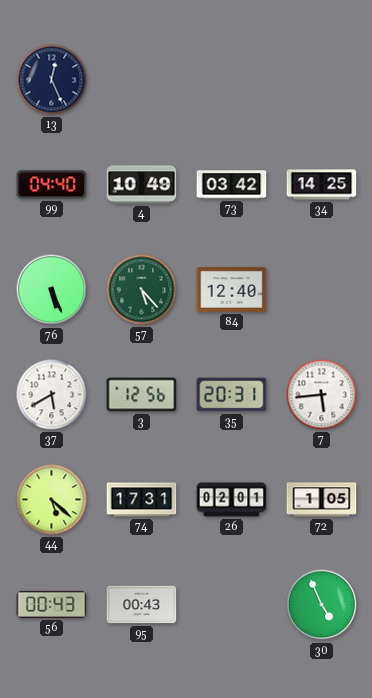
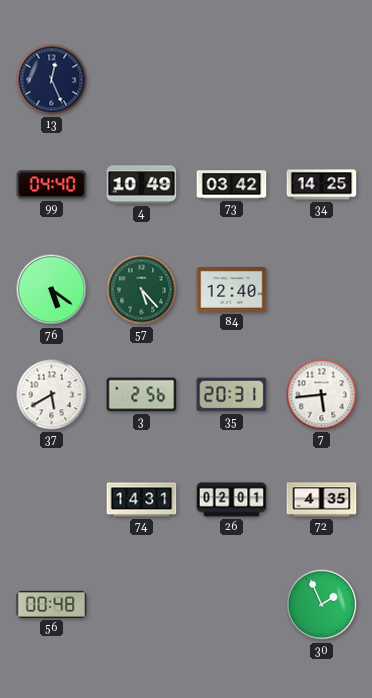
76: 5:26 -> 5:21 (52, 290)
3: 12:56 -> 2:56 (142, 395)
44: 5:22 -> none (52, 500)
74: 17:31 -> 14:31 (142, 500)
72: 1:05 -> 4:35 (322, 500)
56: 00:43 -> 00:48 (52, 604)
95: 00:43 -> none (142, 605)
30: 4:56 -> 1:56 (322, 605)
